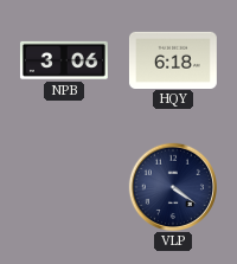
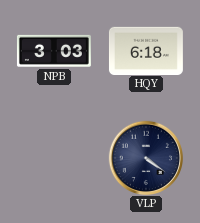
NPB: 3:06 -> 3:03 (54, 51)
